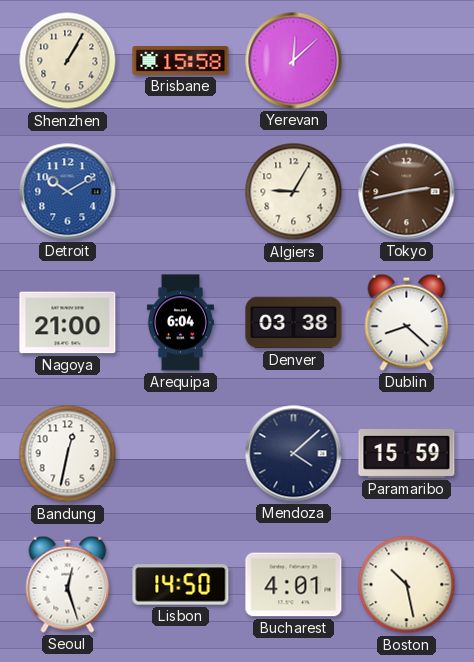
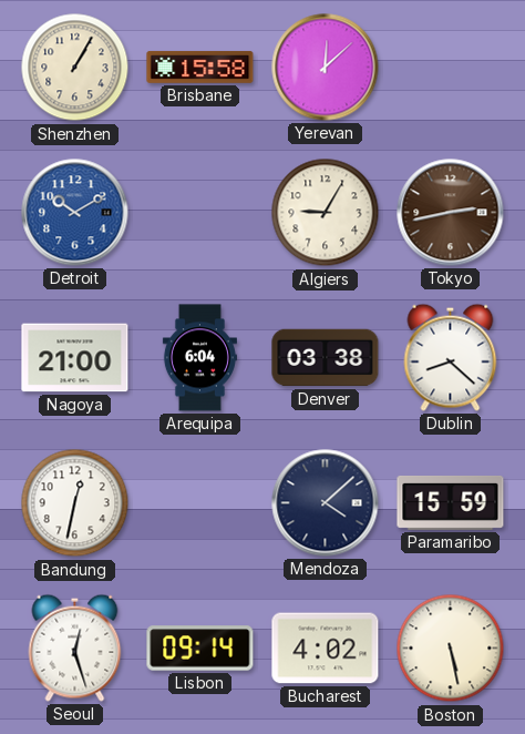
Lisbon: 14:50 -> 09:14 (200, 649)
Bucharest: 4:01 -> 4:02 (326, 649)
Boston: 10:28 -> 5:28 (451, 649)
